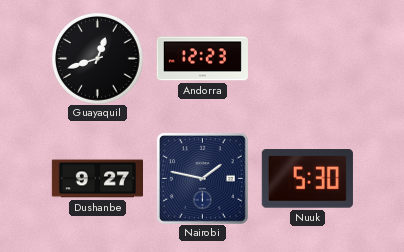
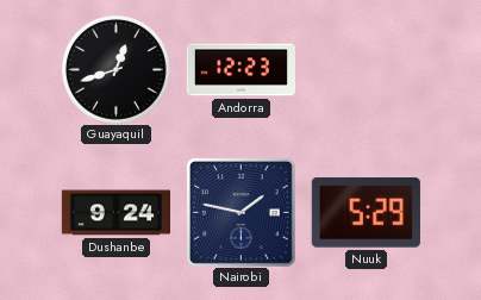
Dushanbe: 9:27 -> 9:24 (115, 213)
Nuuk: 5:30 -> 5:29 (366, 213)
